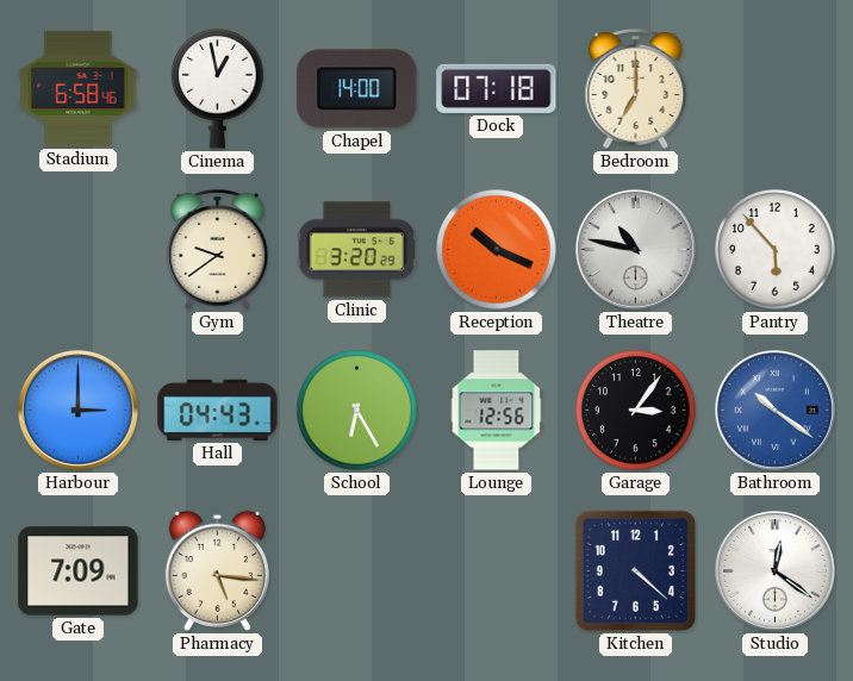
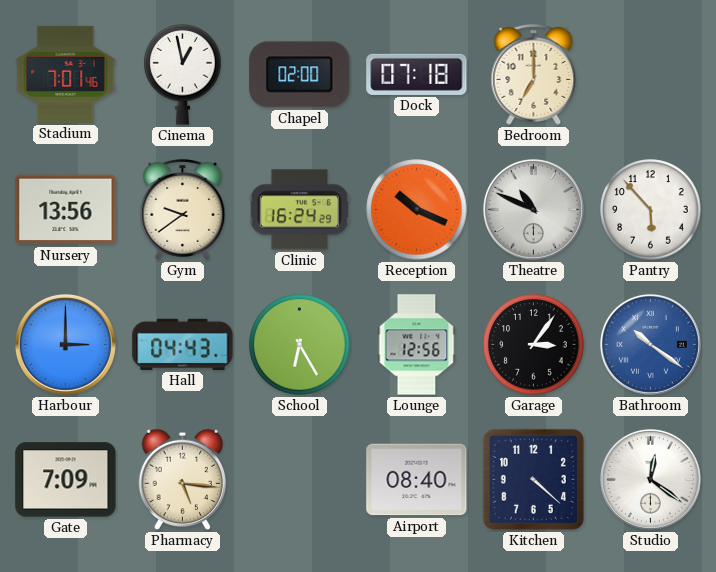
Stadium: 6:58 -> 7:01 (66, 74)
Chapel: 14:00 -> 02:00 (300, 75)
Nursery: none -> 13:56 (66, 210)
Clinic: 3:20 -> 16:24 (300, 210)
Theatre: 10:47 -> 10:49 (533, 209)
Airport: none -> 08:40 (417, 480)
